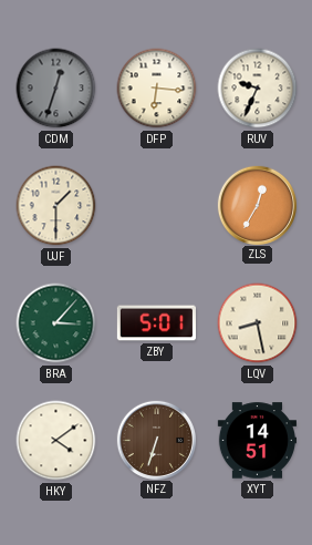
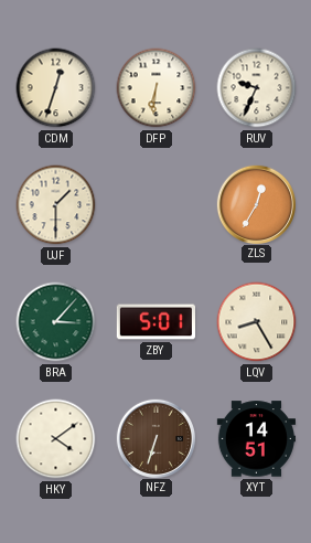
CDM dial: grey -> cream (56, 88)
DFP: 6:16 -> 6:31 (157, 88)
LQV: 8:28 -> 8:25 (257, 322)
